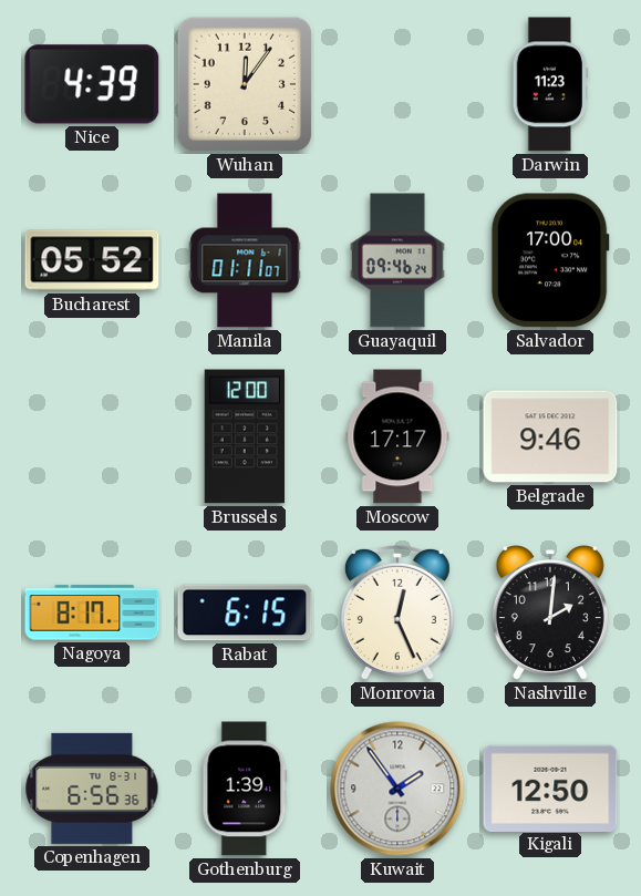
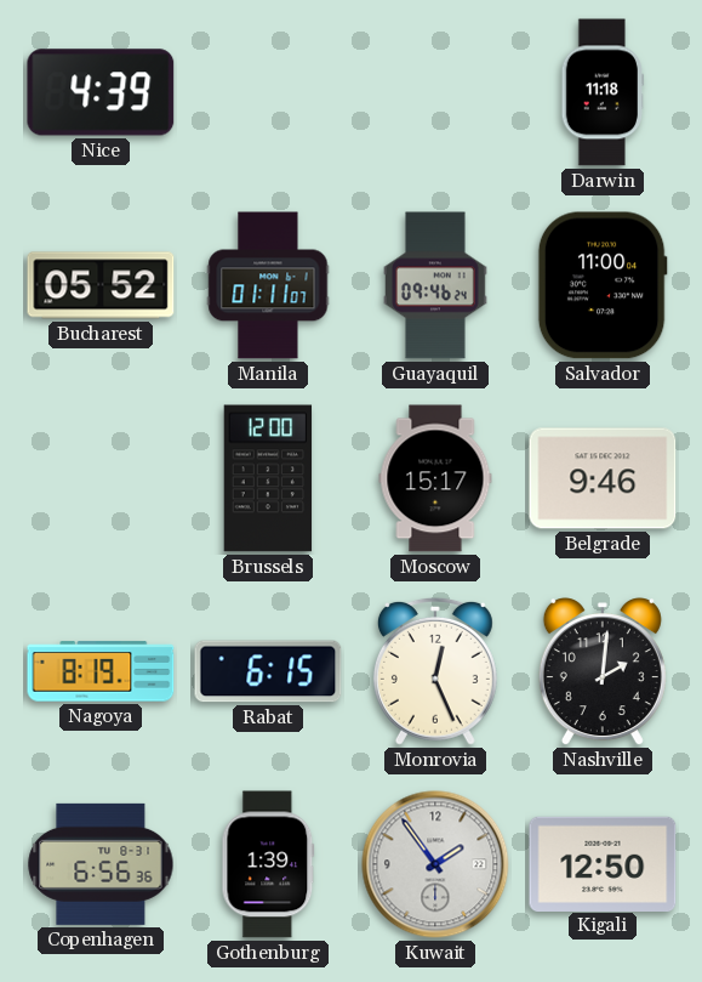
Wuhan: 12:06 -> none (245, 84)
Darwin: 11:23 -> 11:18 (603, 92)
Salvador: 17:00 -> 11:00 (603, 285)
Moscow: 17:17 -> 15:17 (435, 478)
Nagoya: 8:17 -> 8:19 (101, 671)
